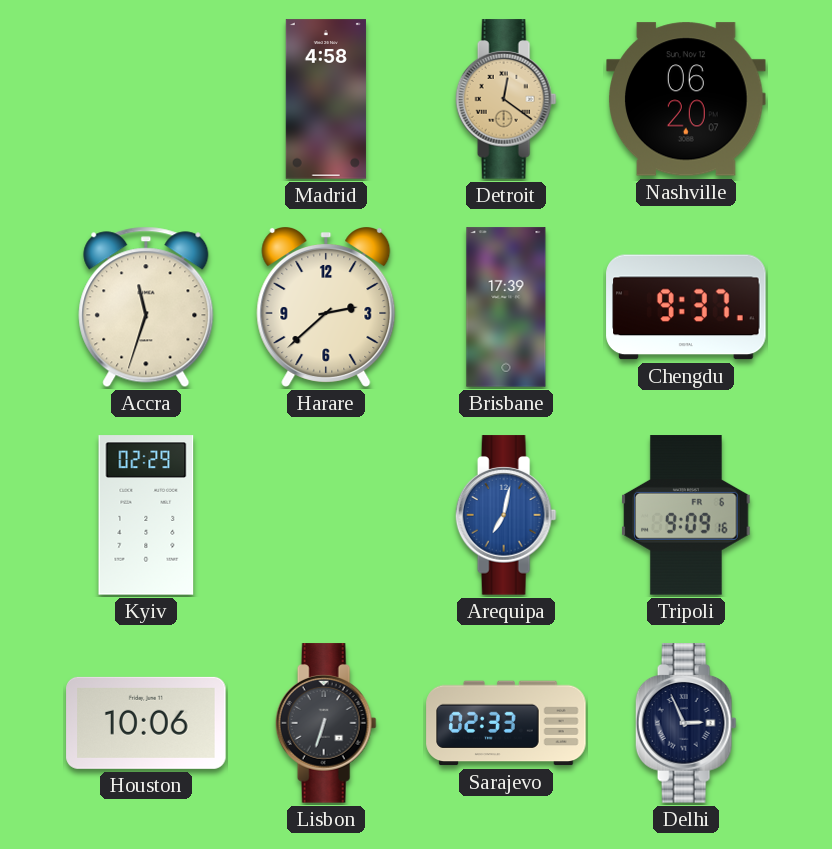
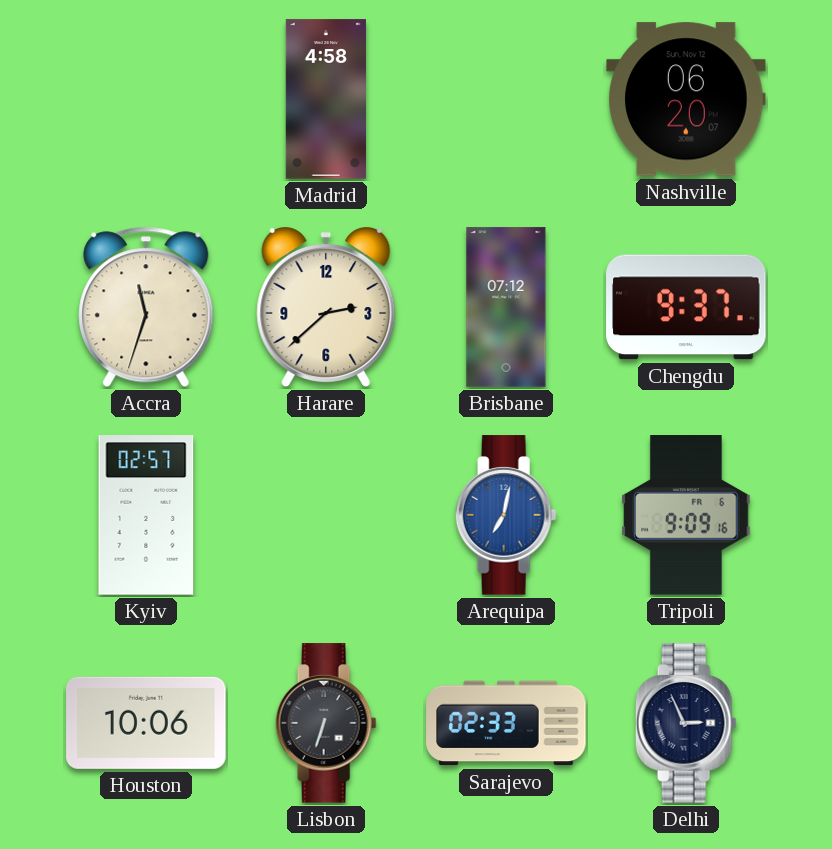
Detroit: 12:21 -> none (506, 99)
Brisbane: 17:39 -> 07:12 (506, 307)
Kyiv: 02:29 -> 02:57 (146, 515)
